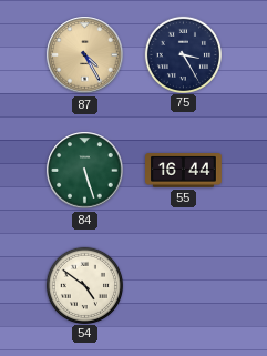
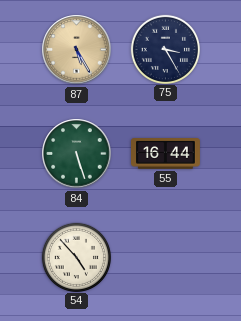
87: 4:25 -> 5:25 (77, 50)
54: 4:51 -> 4:53 (76, 257)
